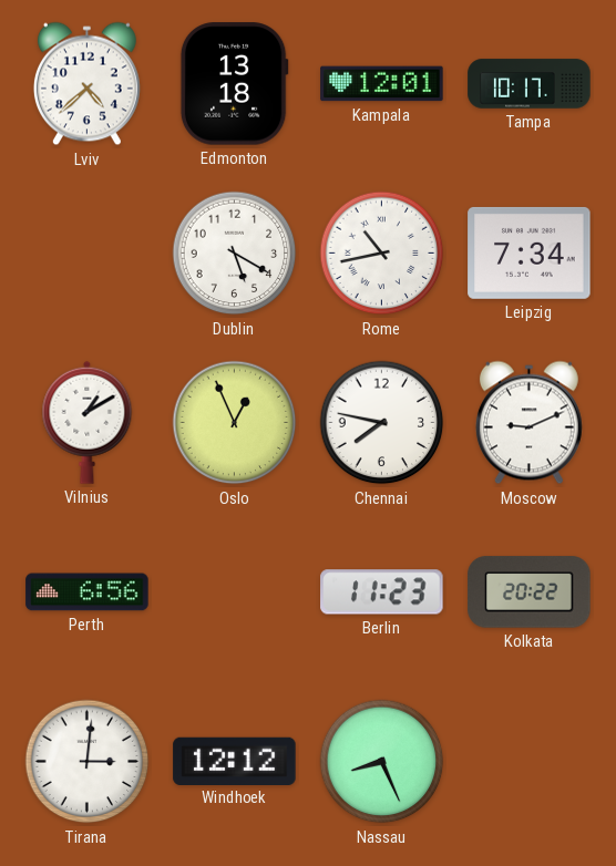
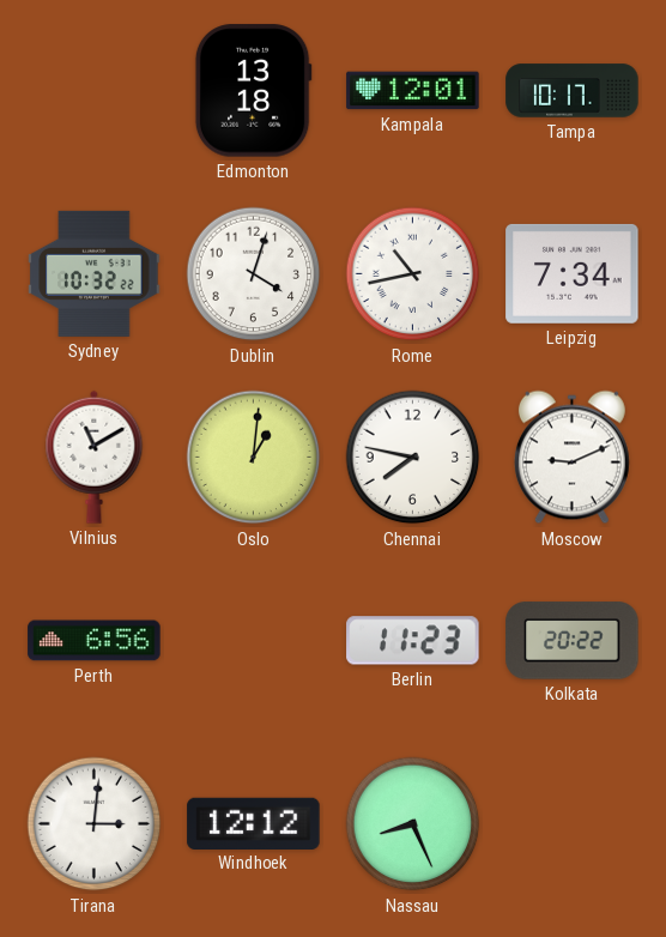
Lviv: 4:38 -> none (86, 84)
Sydney: none -> 10:32 (95, 273)
Dublin: 5:20 -> 4:03 (254, 274)
Vilnius: 1:10 -> 11:10 (95, 457)
Oslo: 12:56 -> 1:01 (254, 458)
